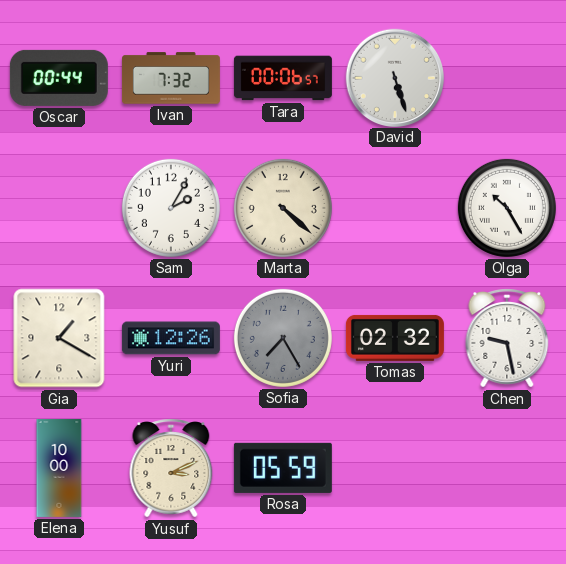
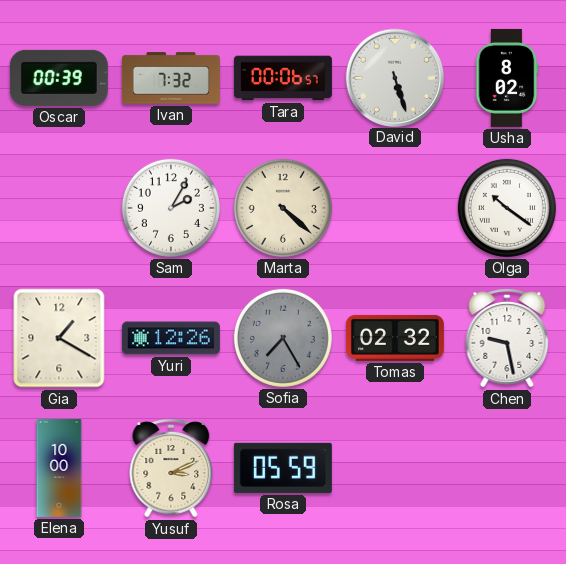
Oscar: 00:44 -> 00:39 (59, 78)
Usha: none -> 8:02 (507, 78)
Olga: 10:25 -> 10:21 (507, 208)
